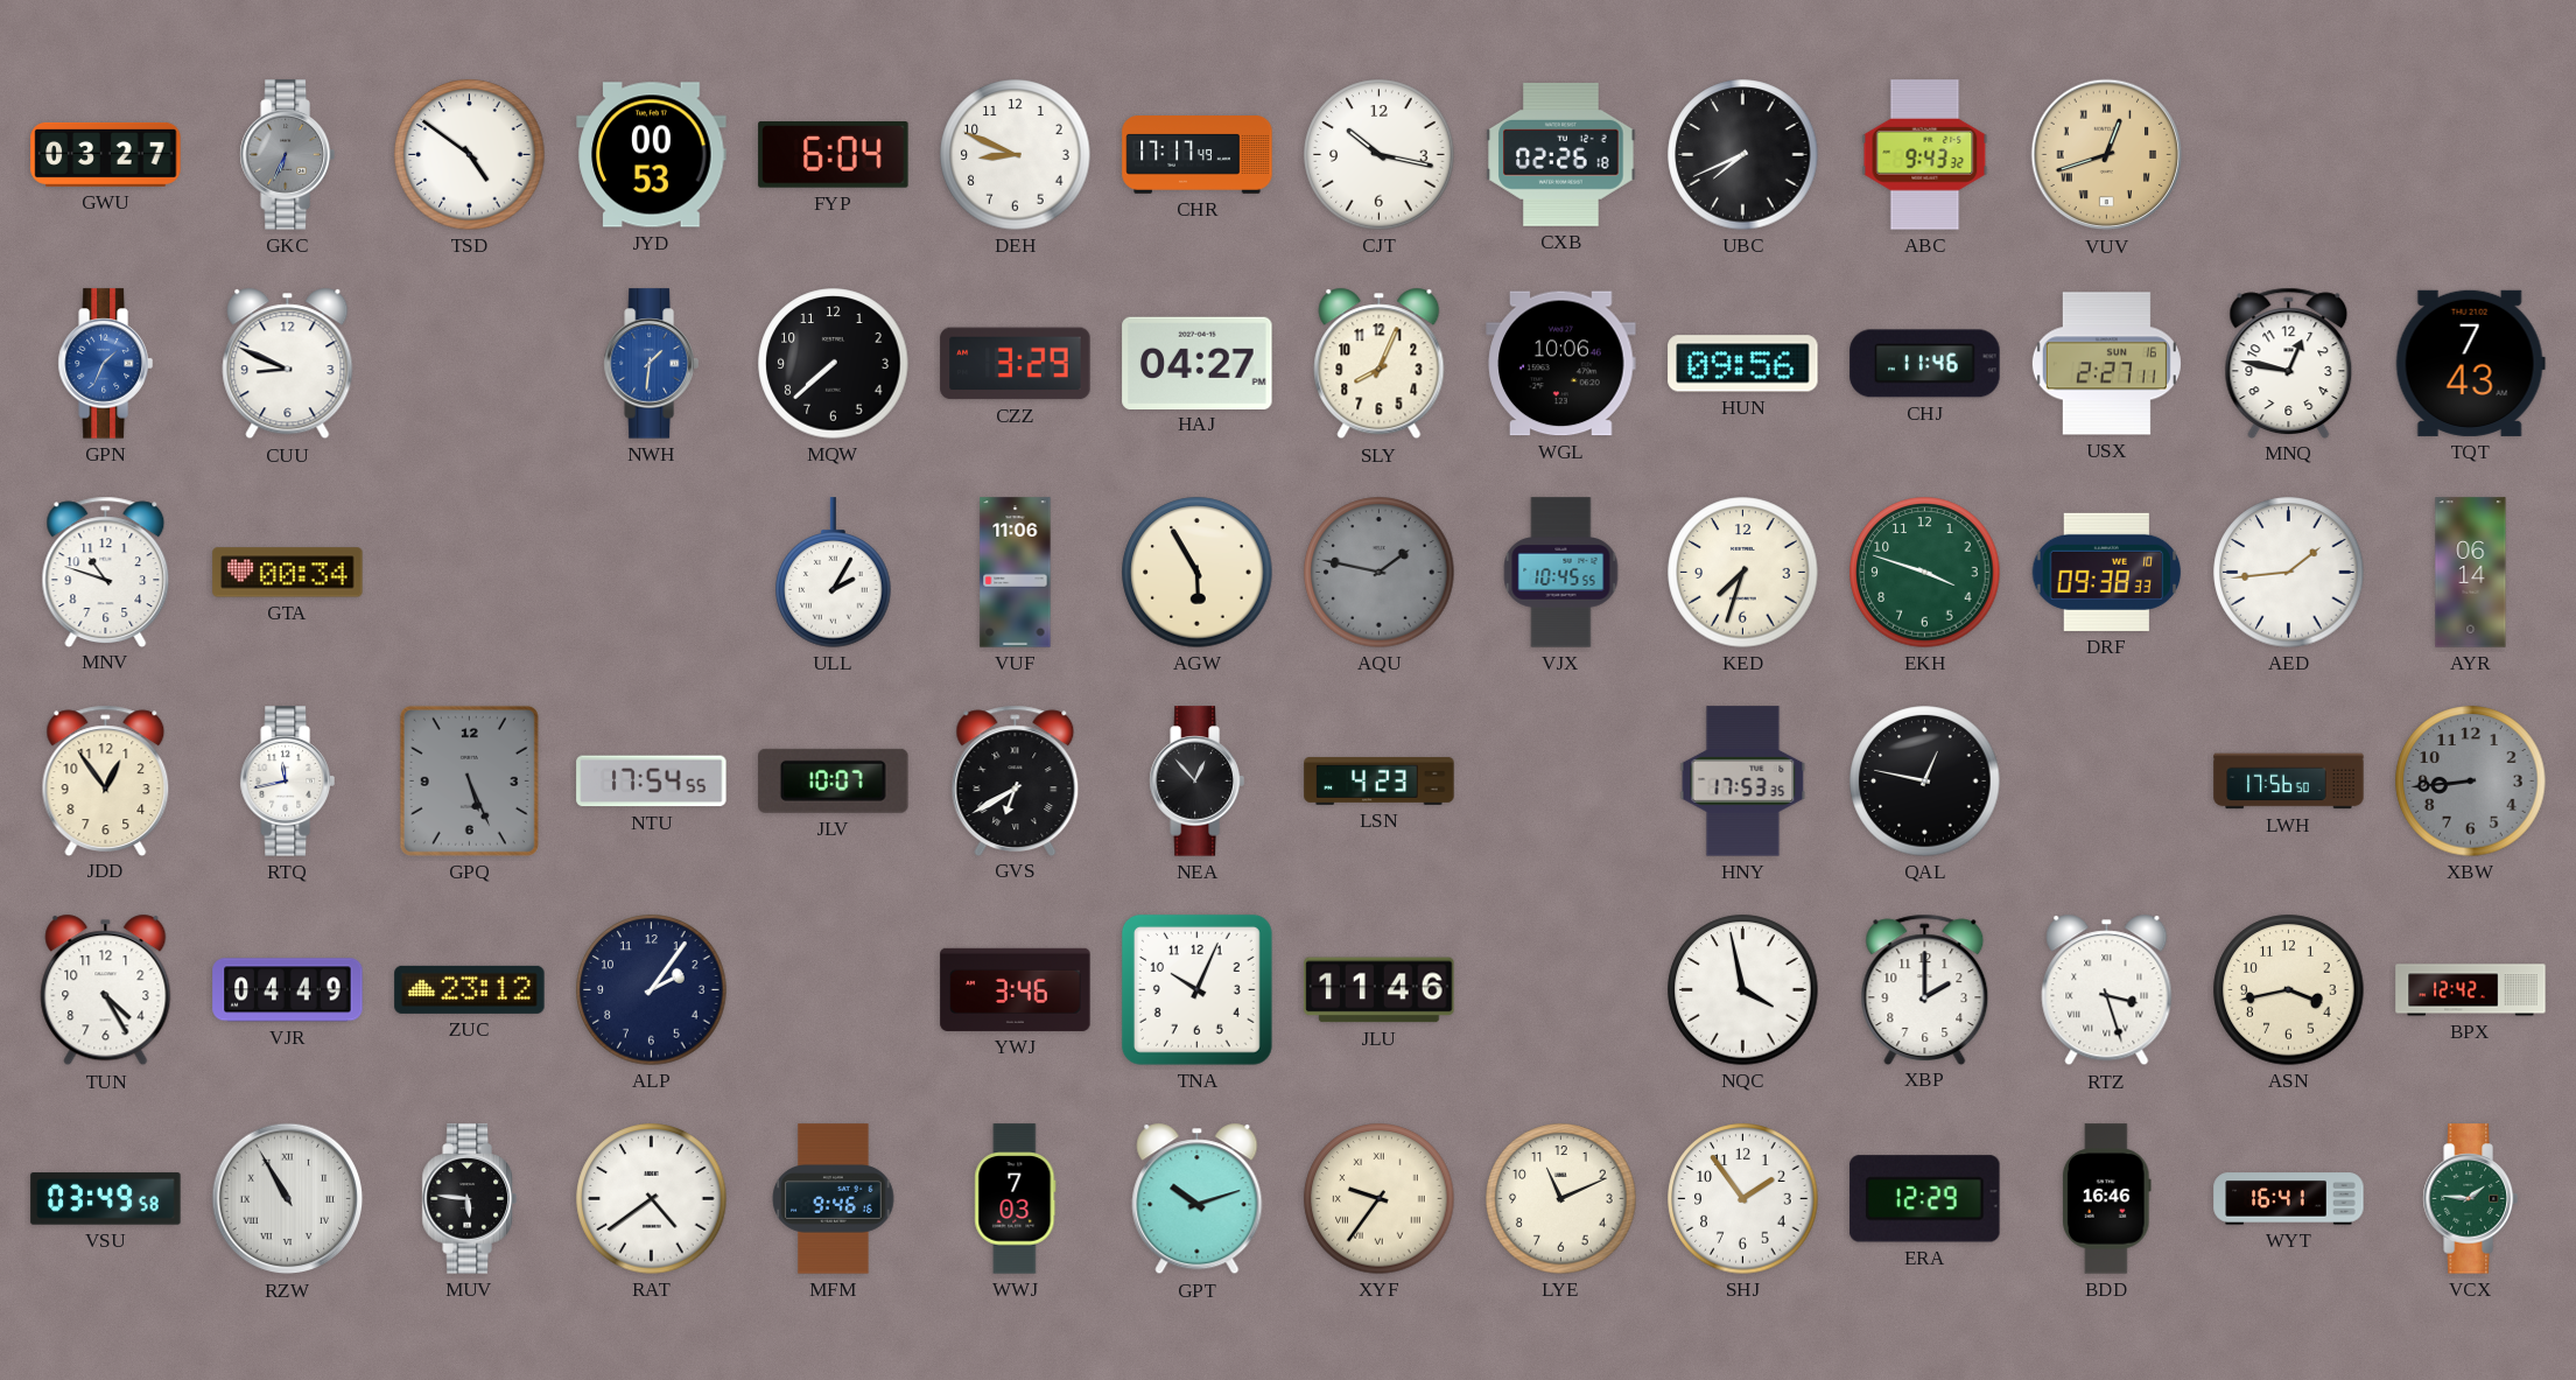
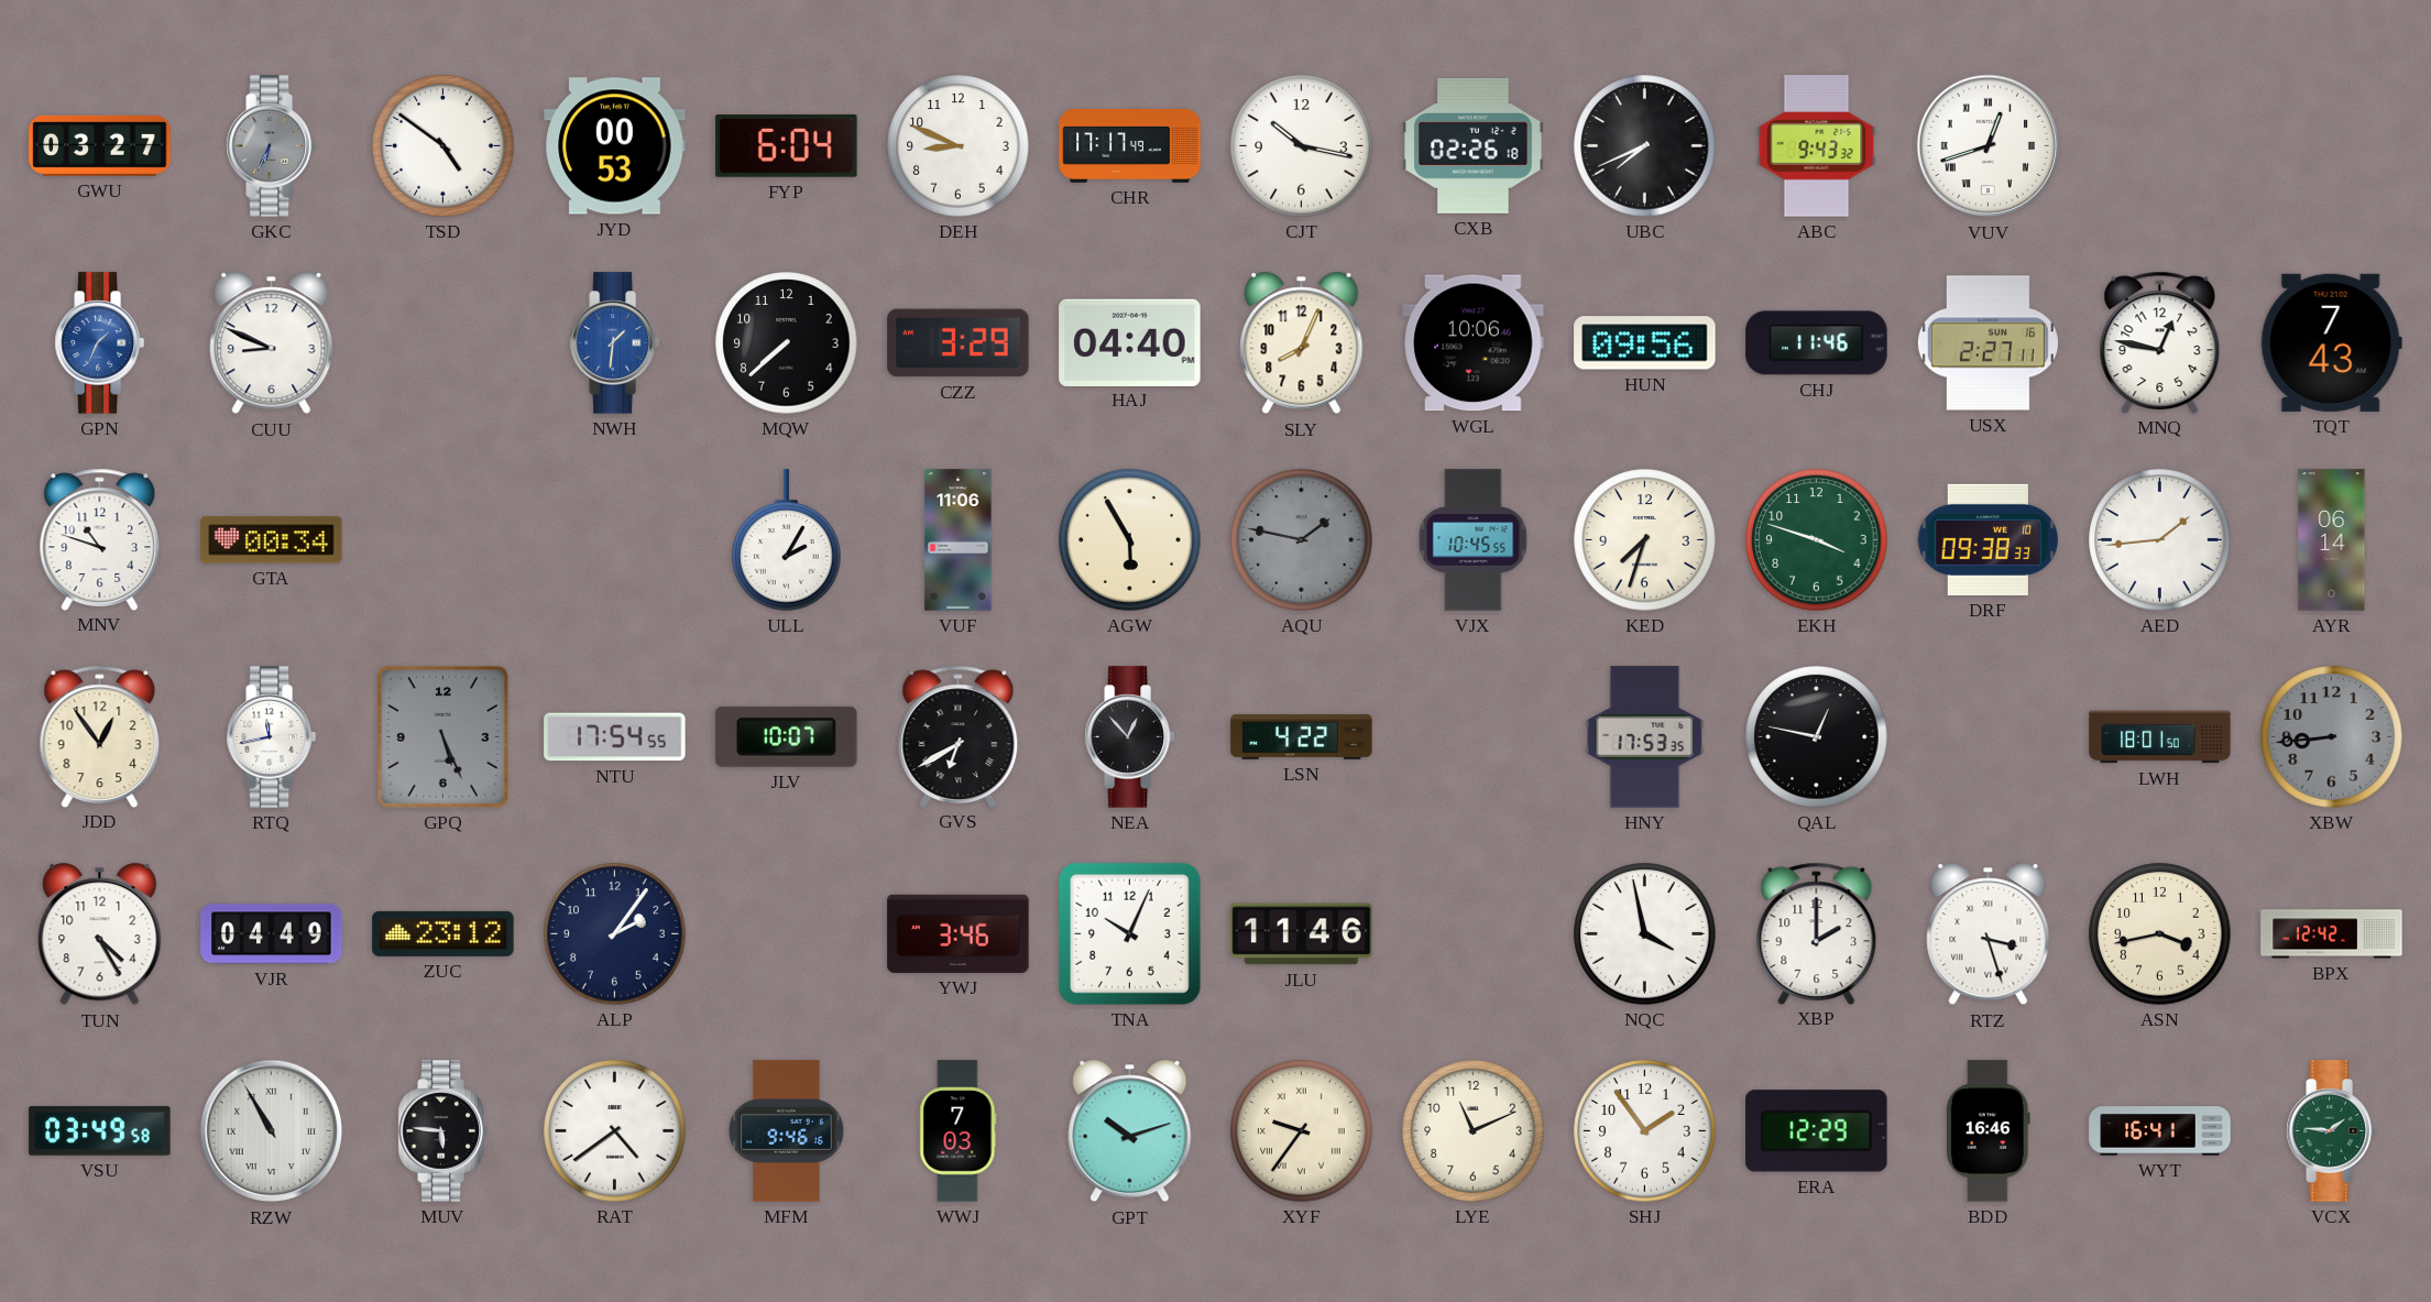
VUV dial: champagne -> white (1989, 146)
HAJ: 04:27 -> 04:40 (1130, 342)
LSN: 4:23 -> 4:22 (1302, 736)
LWH: 17:56 -> 18:01 (2160, 737)
